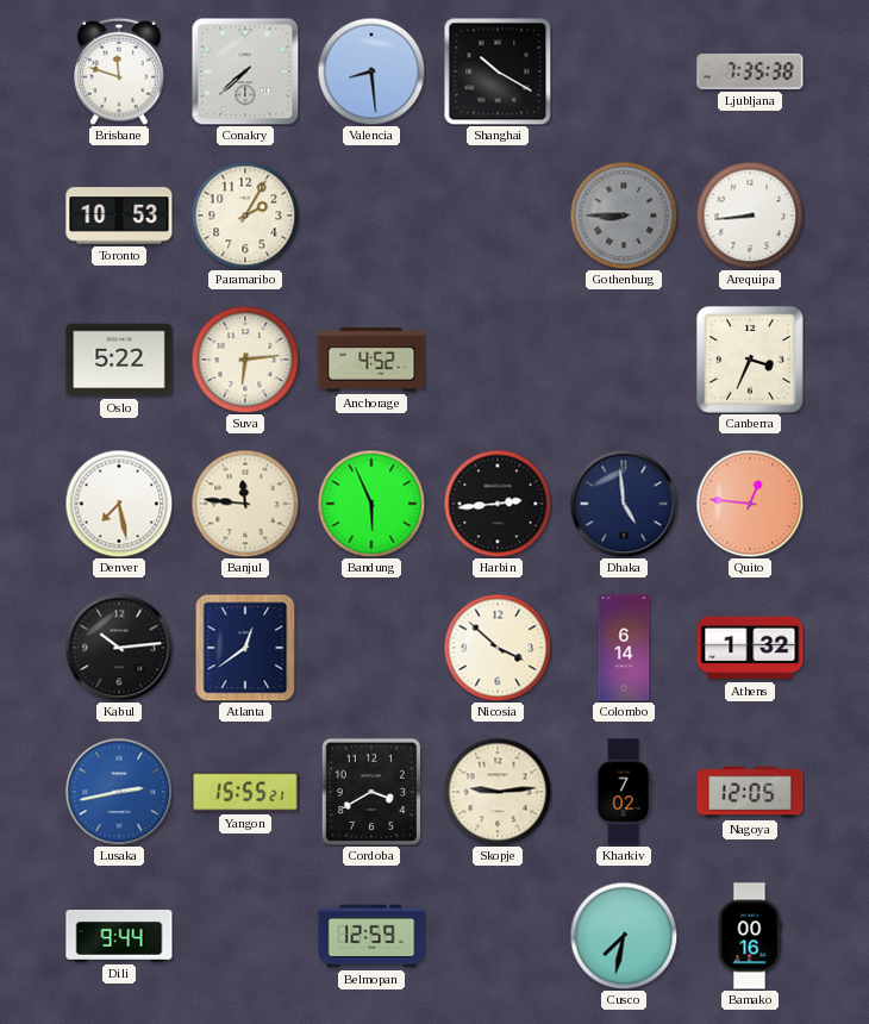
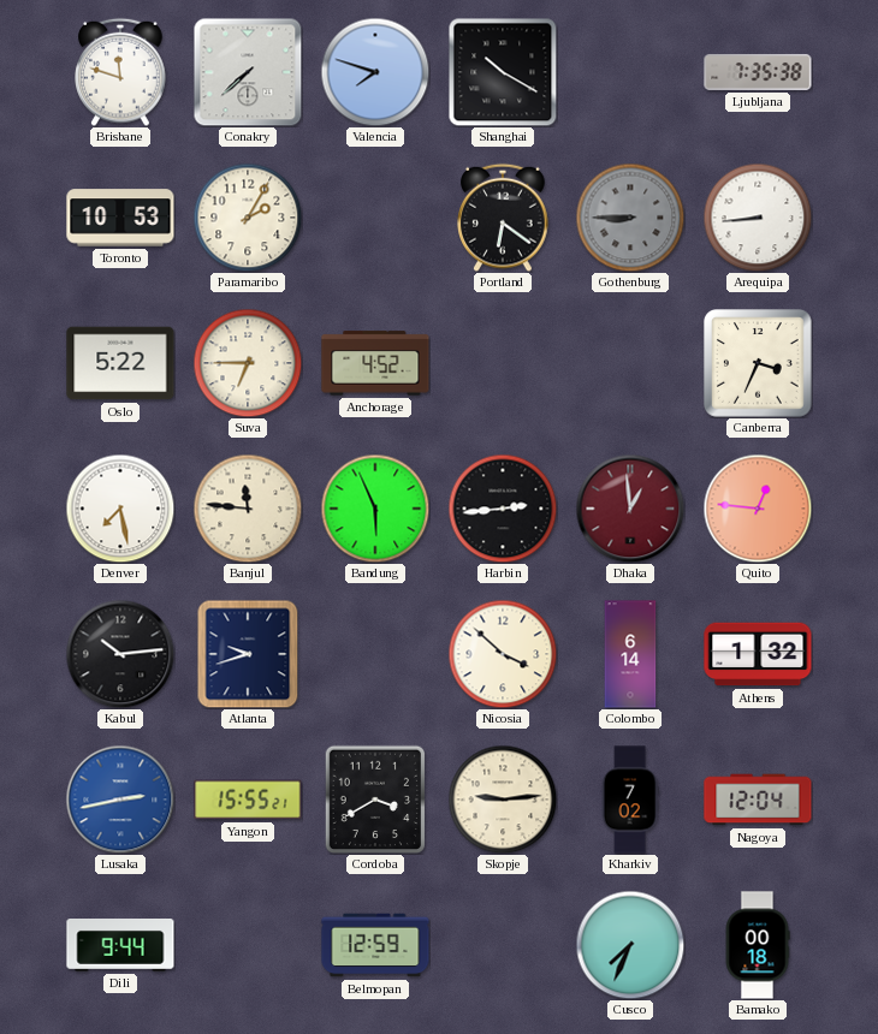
Valencia: 8:29 -> 7:48 (375, 72)
Portland: none -> 6:21 (503, 218)
Suva: 6:14 -> 6:45 (248, 363)
Dhaka: 4:59 -> 12:59 (630, 509)
Dhaka dial: navy -> burgundy (630, 509)
Atlanta: 12:39 -> 9:42 (248, 654)
Nagoya: 12:05 -> 12:04 (758, 800)
Cusco: 7:32 -> 7:34 (630, 945)
Bamako: 00:16 -> 00:18 (758, 945)
